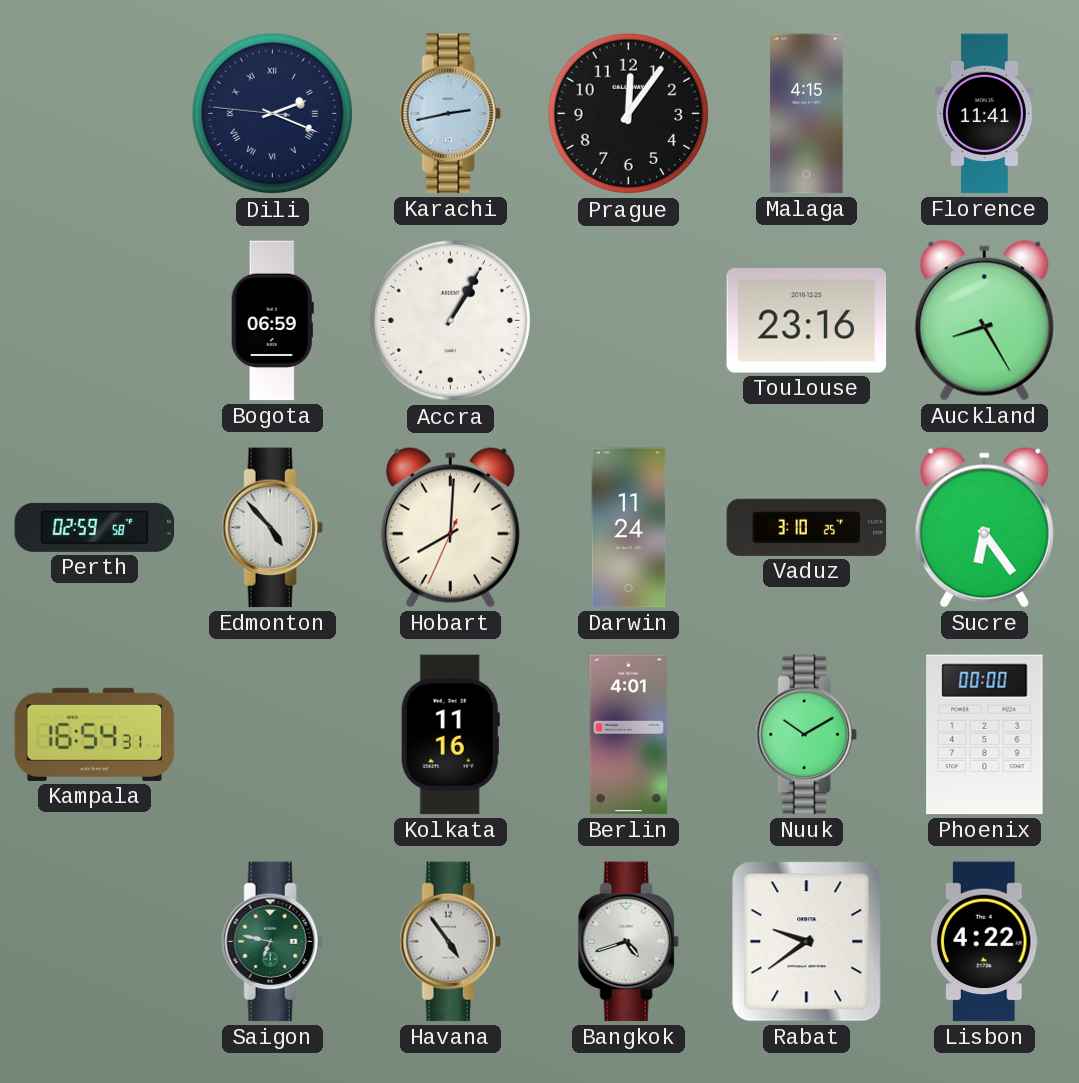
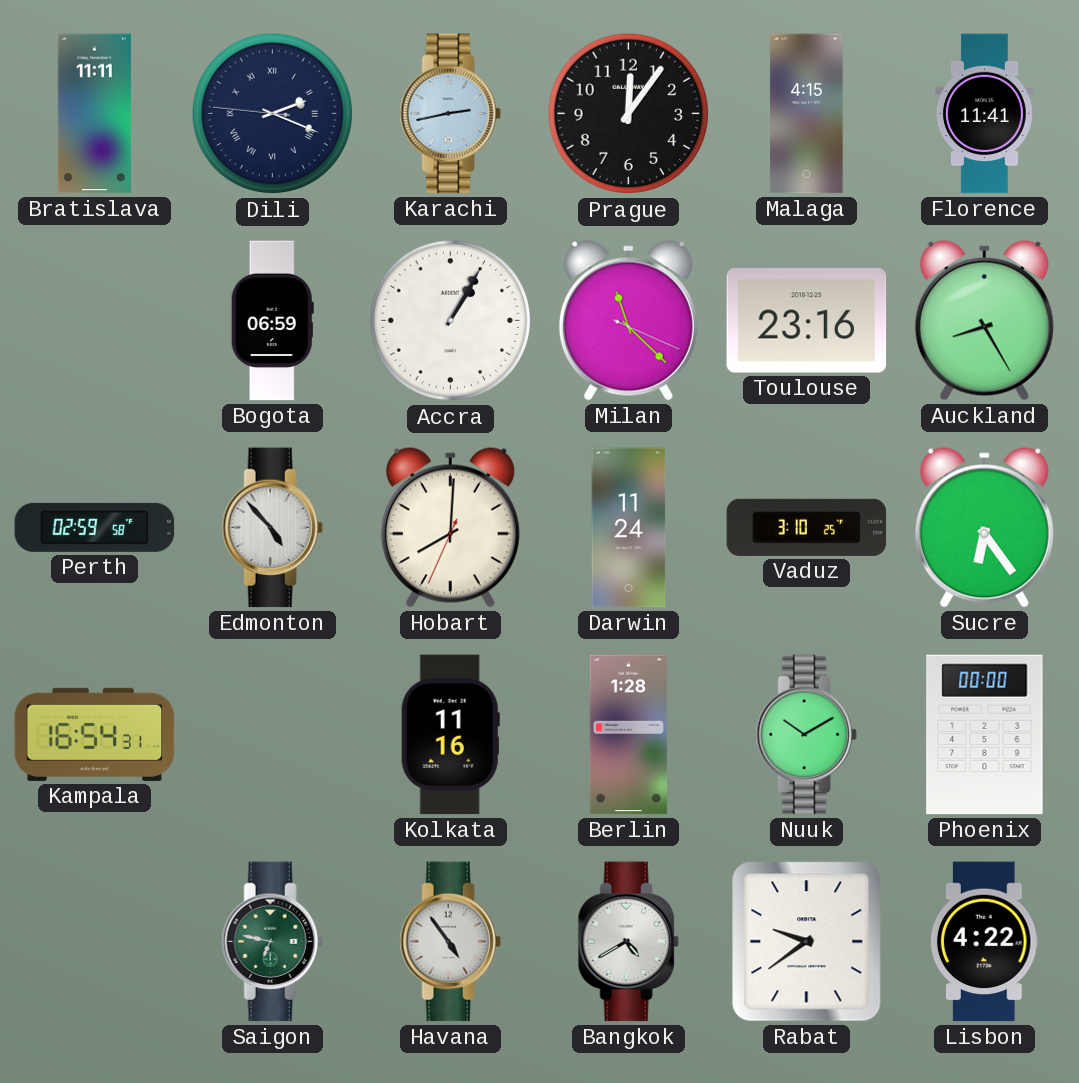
Bratislava: none -> 11:11 (94, 114)
Milan: none -> 11:22 (628, 321)
Berlin: 4:01 -> 1:28 (629, 735)
Bangkok: 4:42 -> 4:40 (628, 942)
